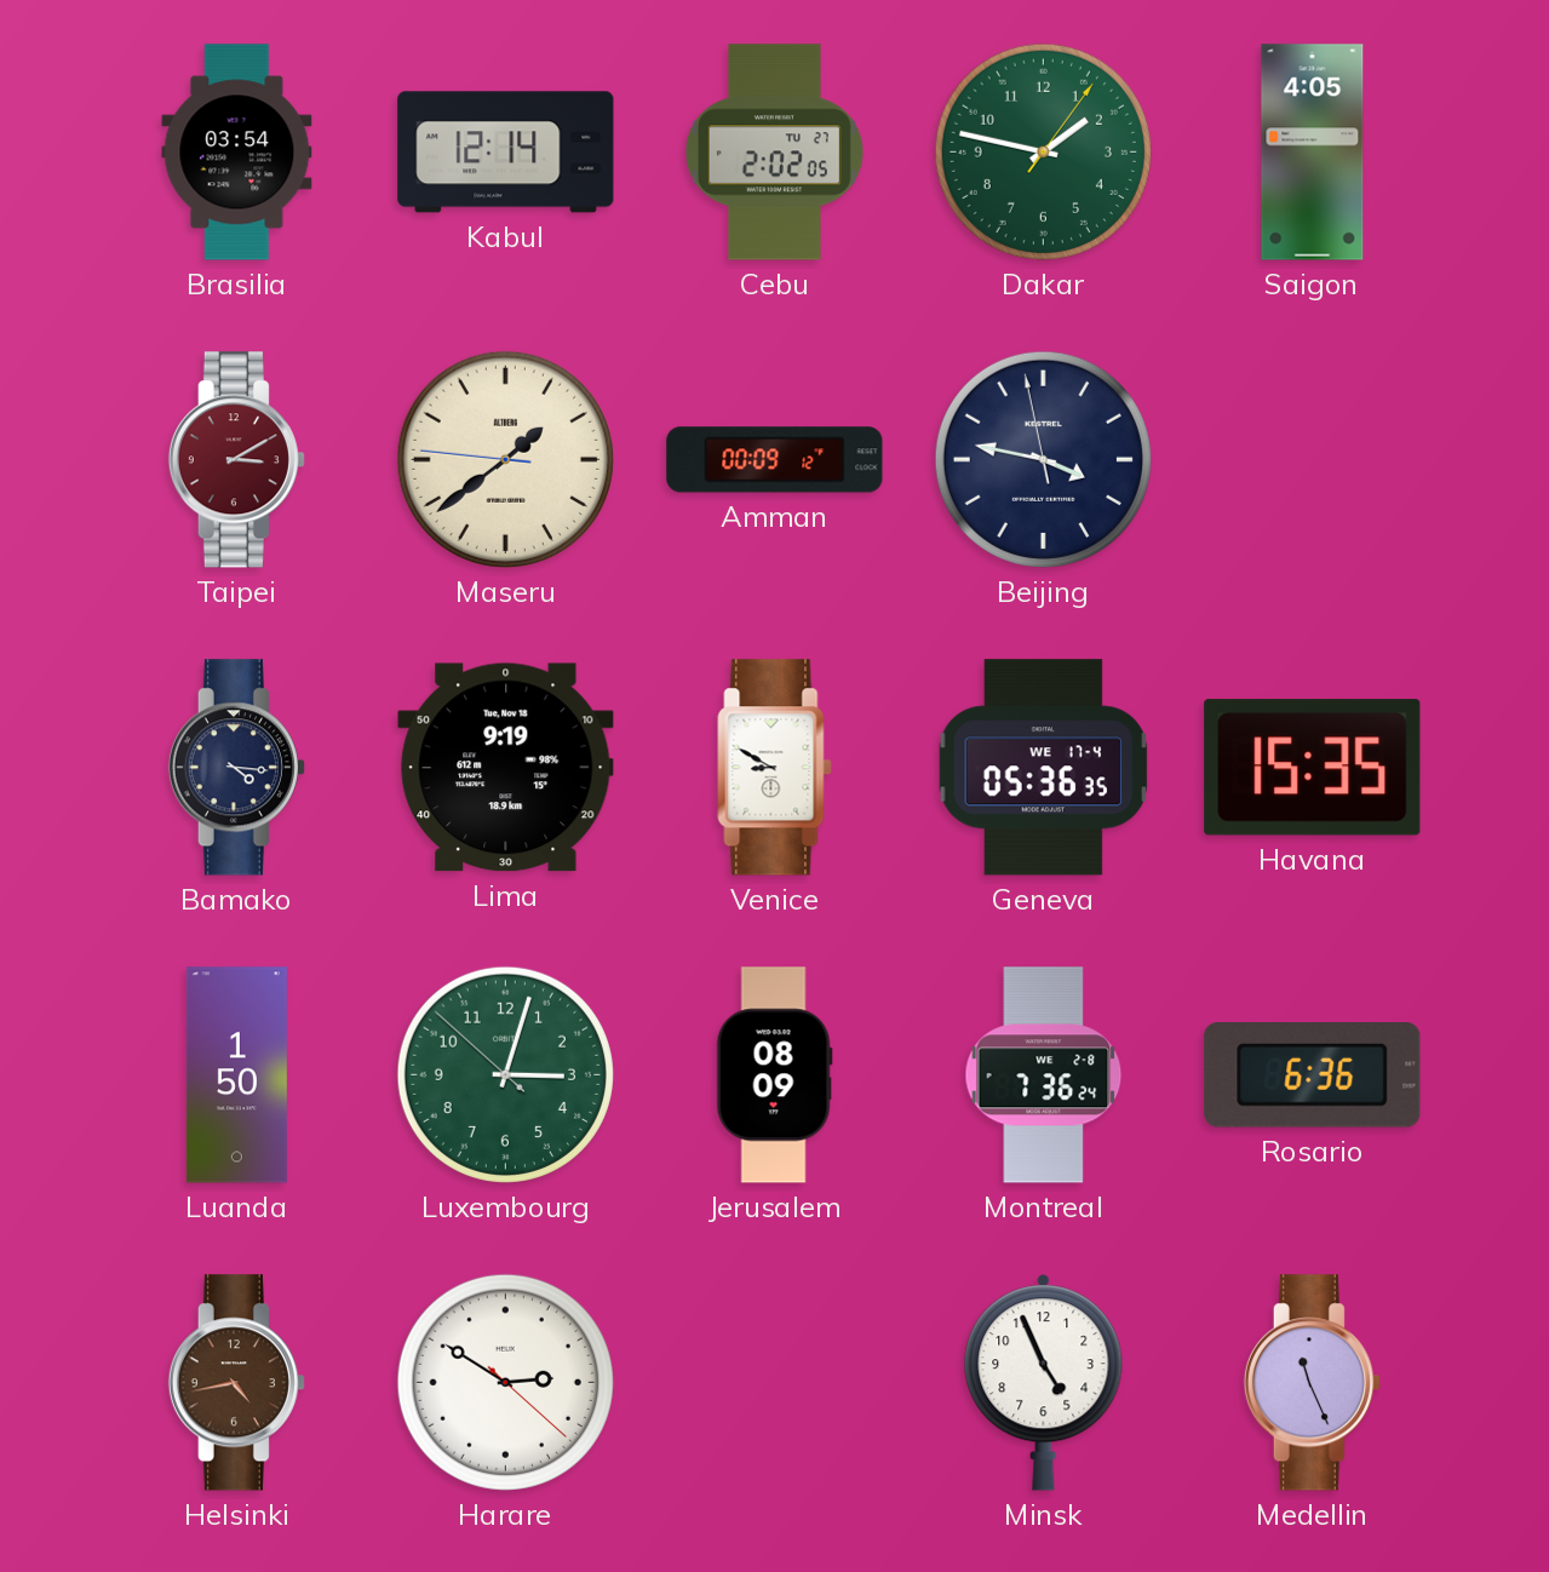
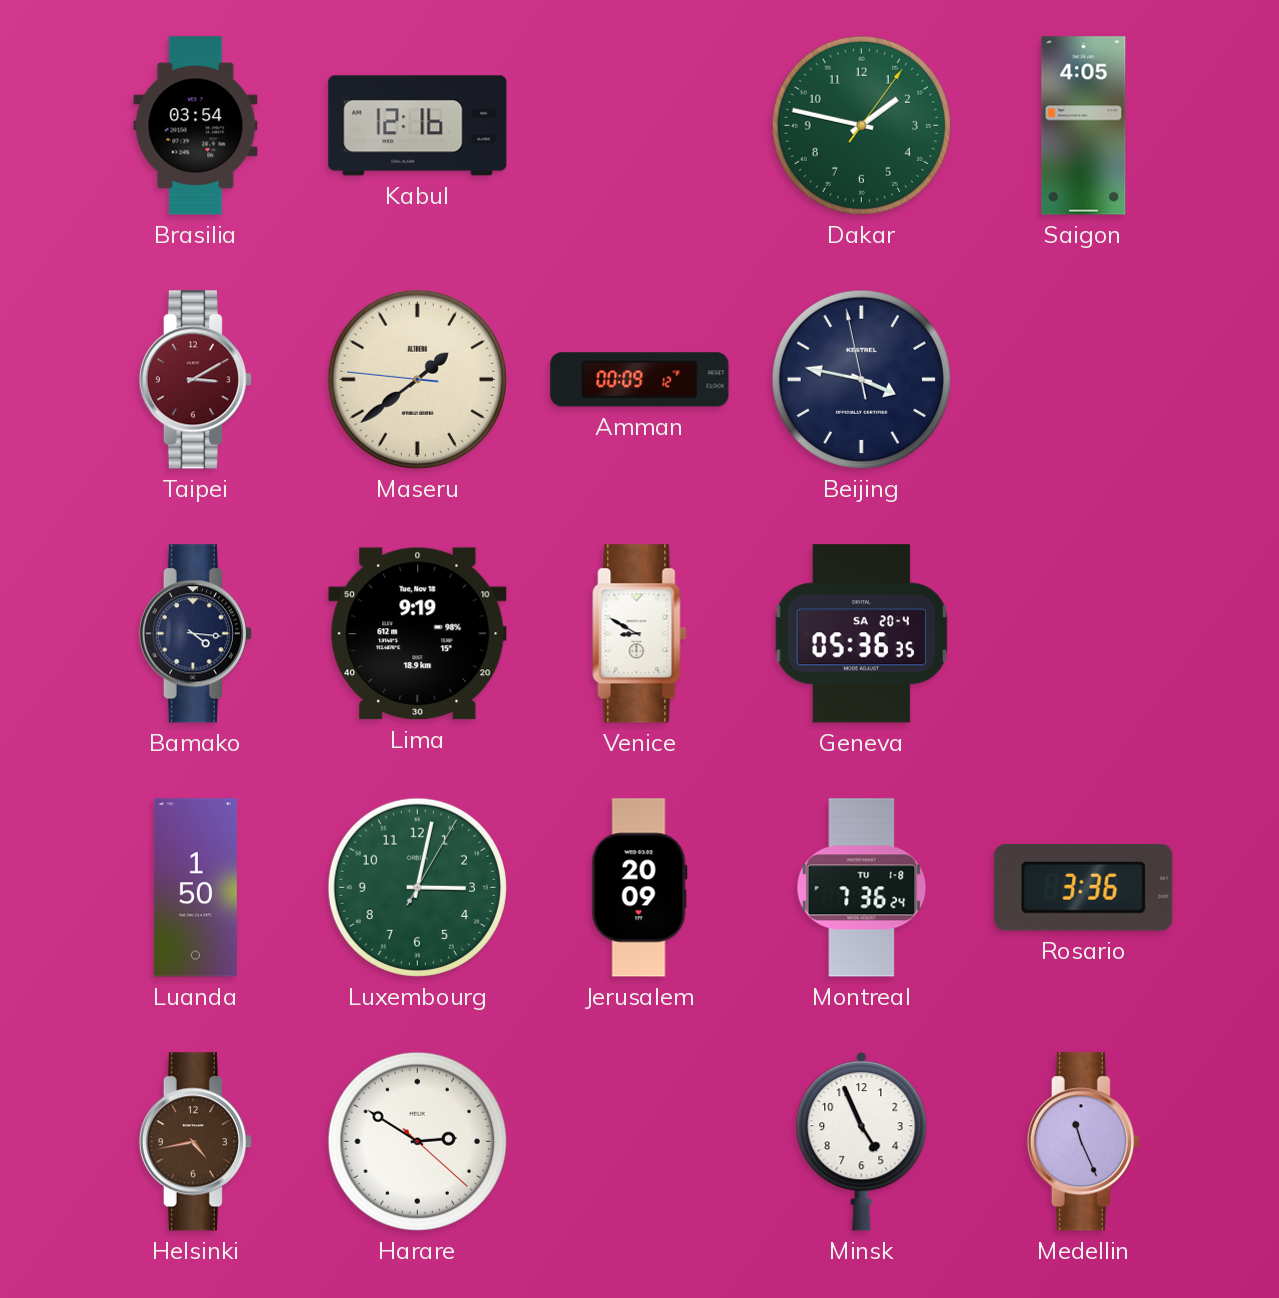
Kabul: 12:14 -> 12:16 (418, 126)
Cebu: 2:02 -> none (774, 153)
Geneva date: WE 17-4 -> SA 20-4 (861, 634)
Havana: 15:35 -> none (1313, 768)
Luxembourg: 3:02:52 -> 3:02:05 (417, 887)
Jerusalem: 08:09 -> 20:09 (639, 888)
Montreal date: WE 2-8 -> TU 1-8 (862, 888)
Rosario: 6:36 -> 3:36 (1084, 888)
